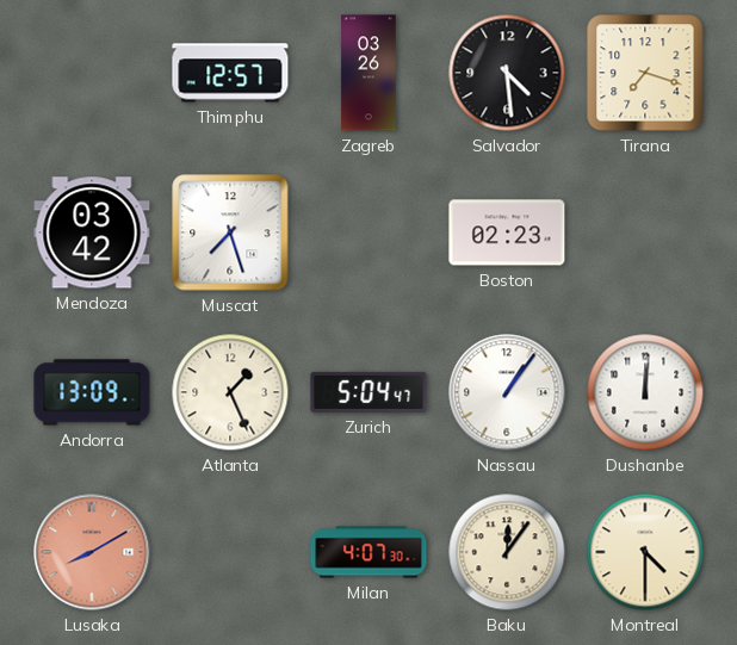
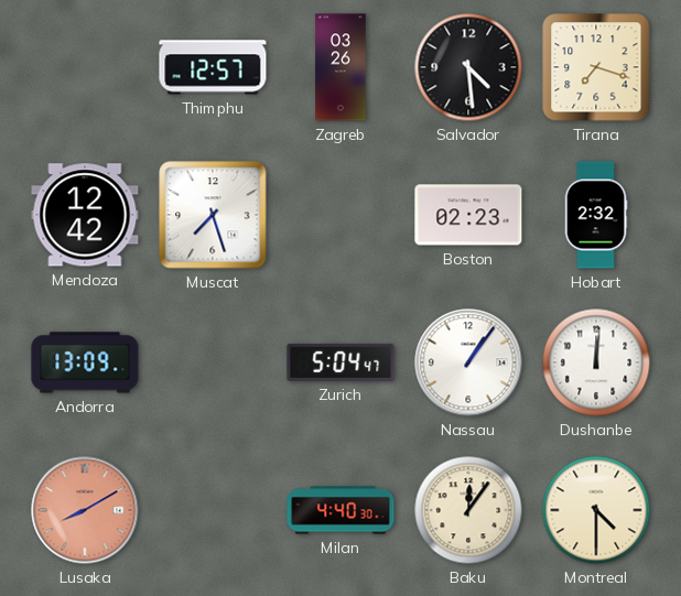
Mendoza: 03:42 -> 12:42 (85, 215)
Hobart: none -> 2:32 (596, 215)
Atlanta: 1:26 -> none (230, 392)
Milan: 4:07 -> 4:40 (340, 510)
